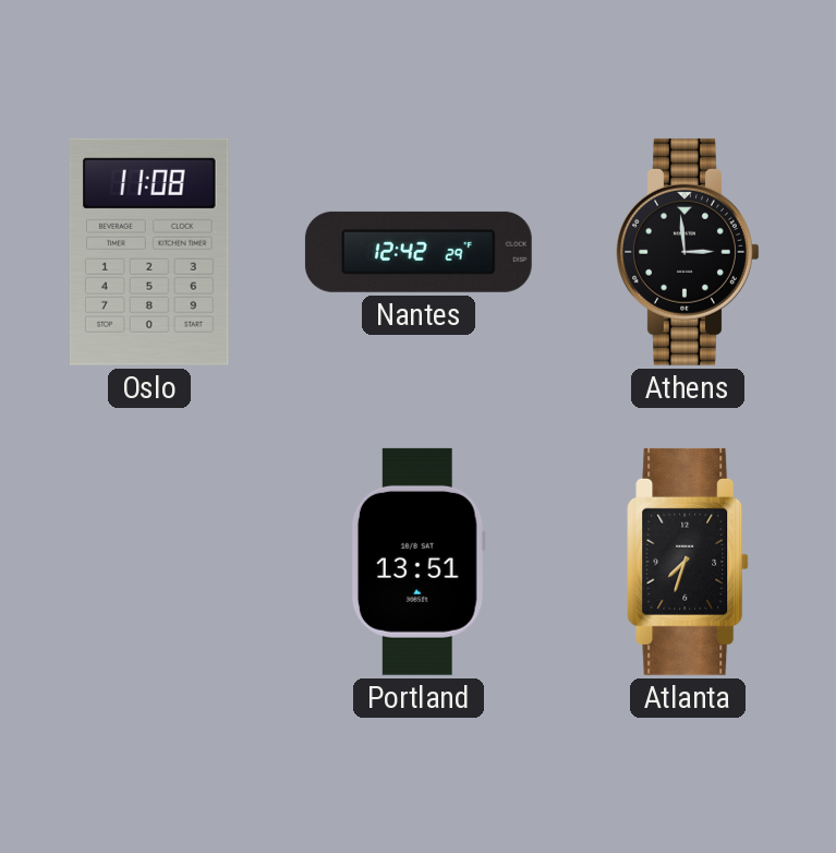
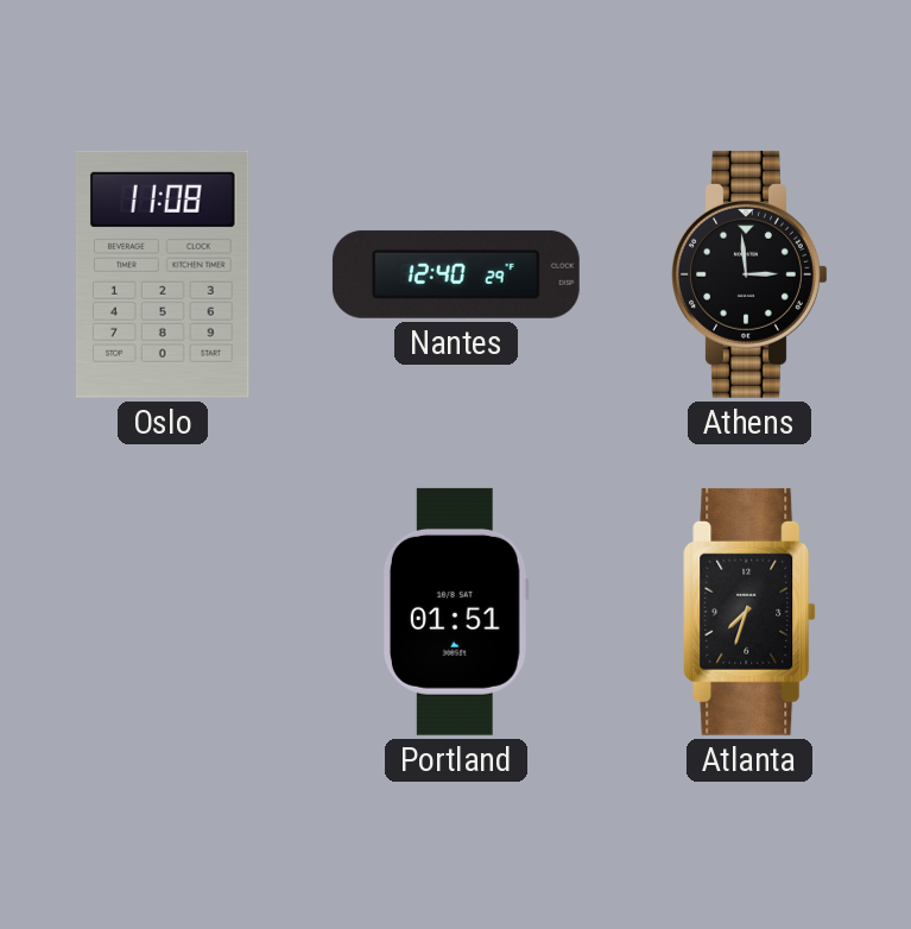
Nantes: 12:42 -> 12:40 (456, 274)
Portland: 13:51 -> 01:51 (456, 612)
